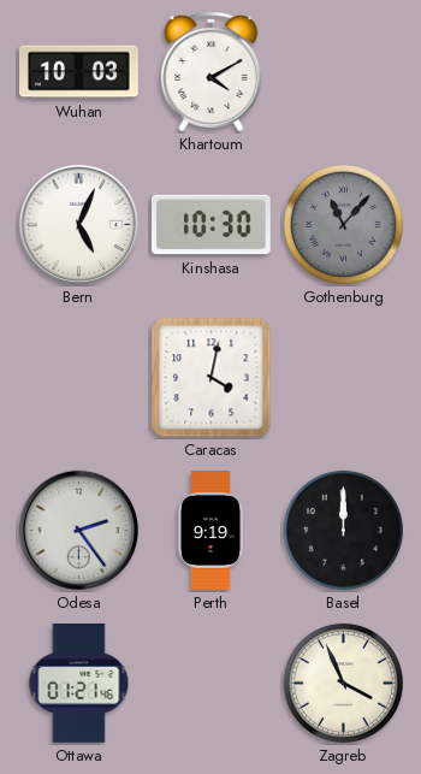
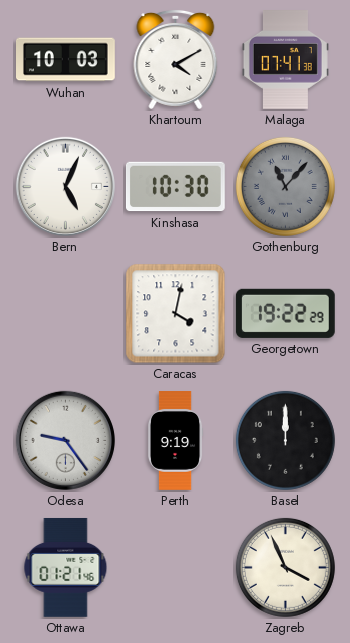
Malaga: none -> 07:41 (285, 60)
Georgetown: none -> 19:22 (285, 313)
Odesa: 2:24 -> 9:24 (65, 440)
